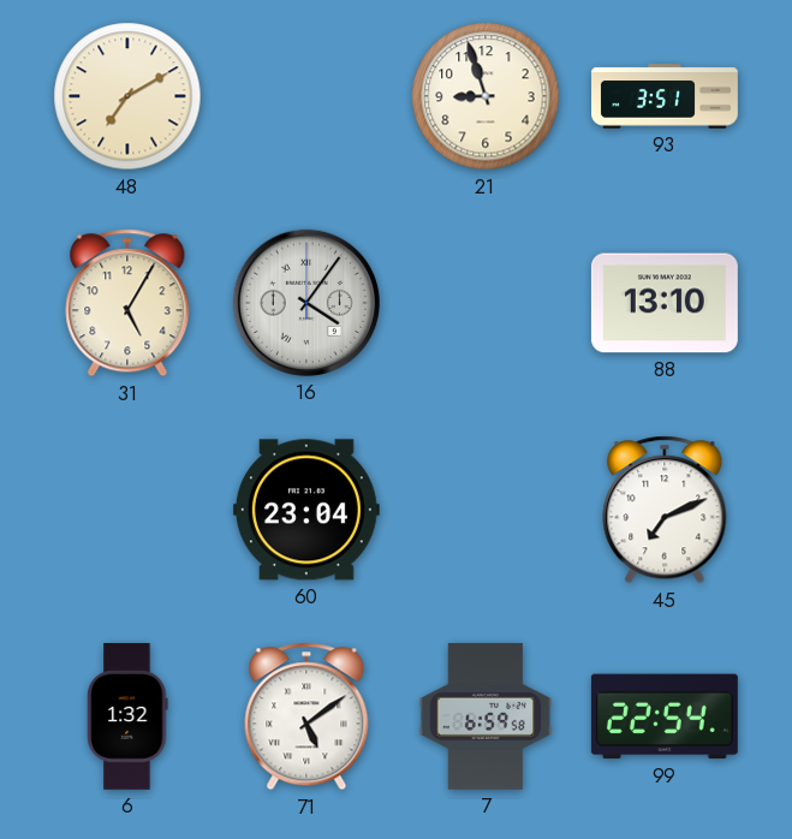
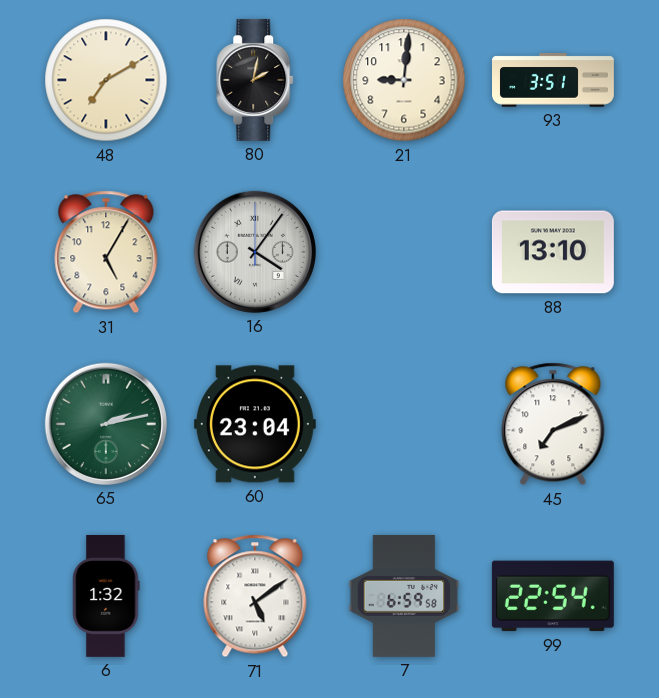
80: none -> 2:02 (256, 80)
21: 8:57 -> 9:01 (404, 80)
65: none -> 2:13 (106, 424)
